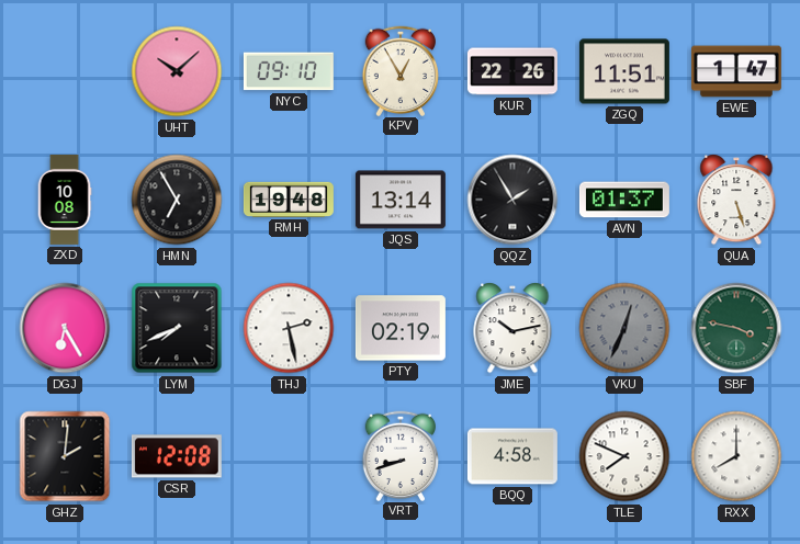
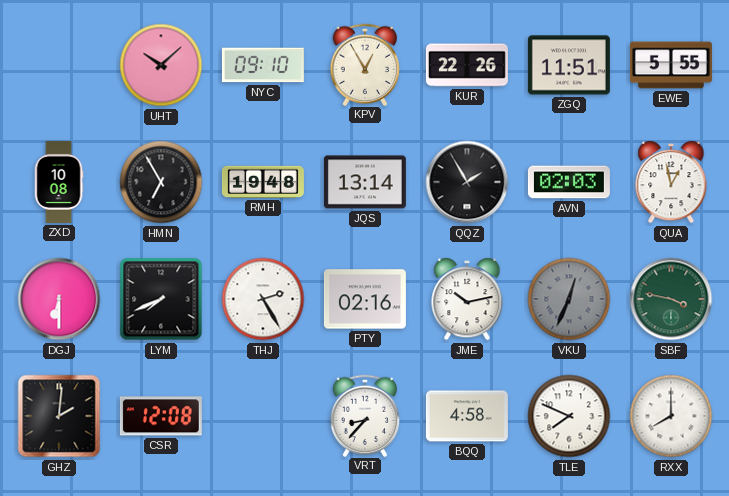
EWE: 1:47 -> 5:55 (671, 65)
AVN: 01:37 -> 02:03 (569, 182)
QUA: 5:27 -> 12:58 (671, 182)
DGJ: 6:25 -> 6:30 (59, 299)
THJ: 2:28 -> 2:25 (263, 299)
PTY: 02:19 -> 02:16 (365, 299)
VRT: 8:42 -> 8:37 (365, 415)
